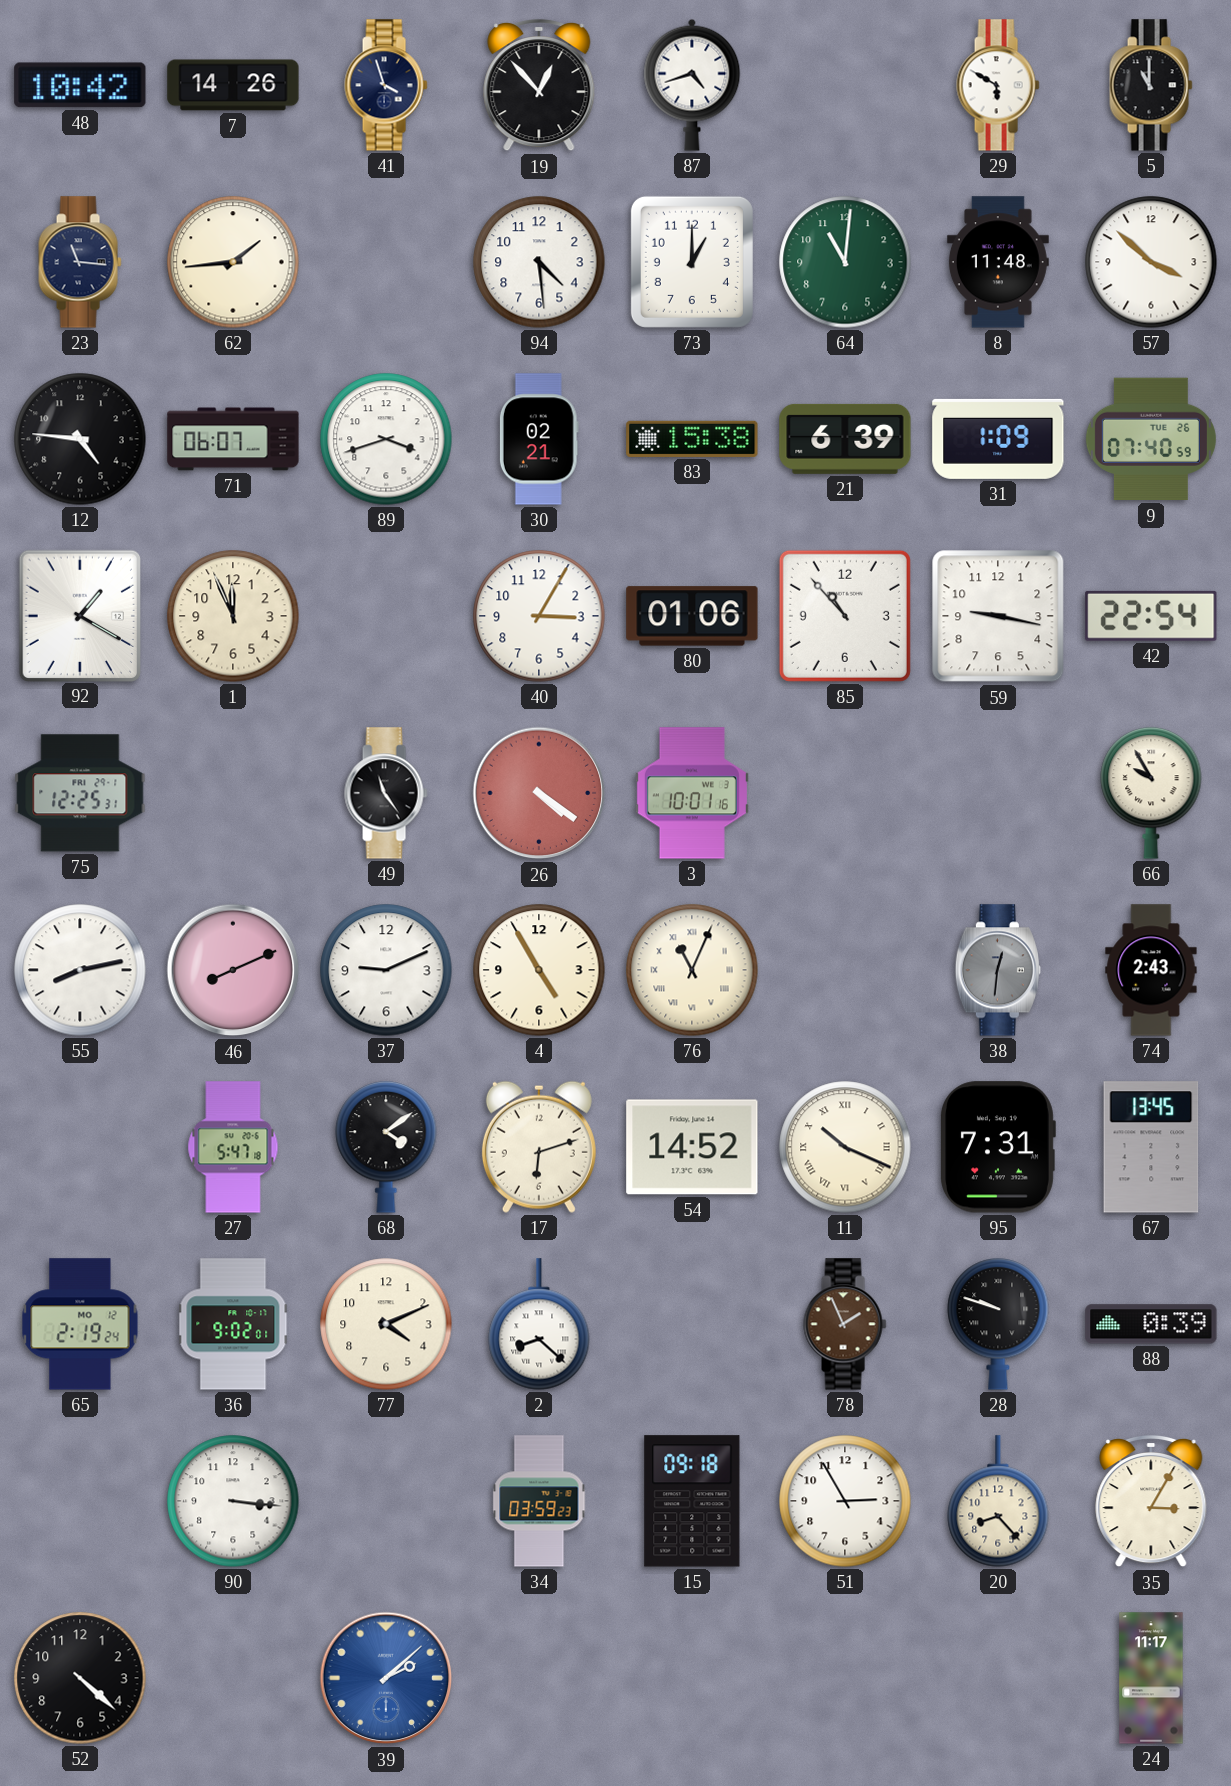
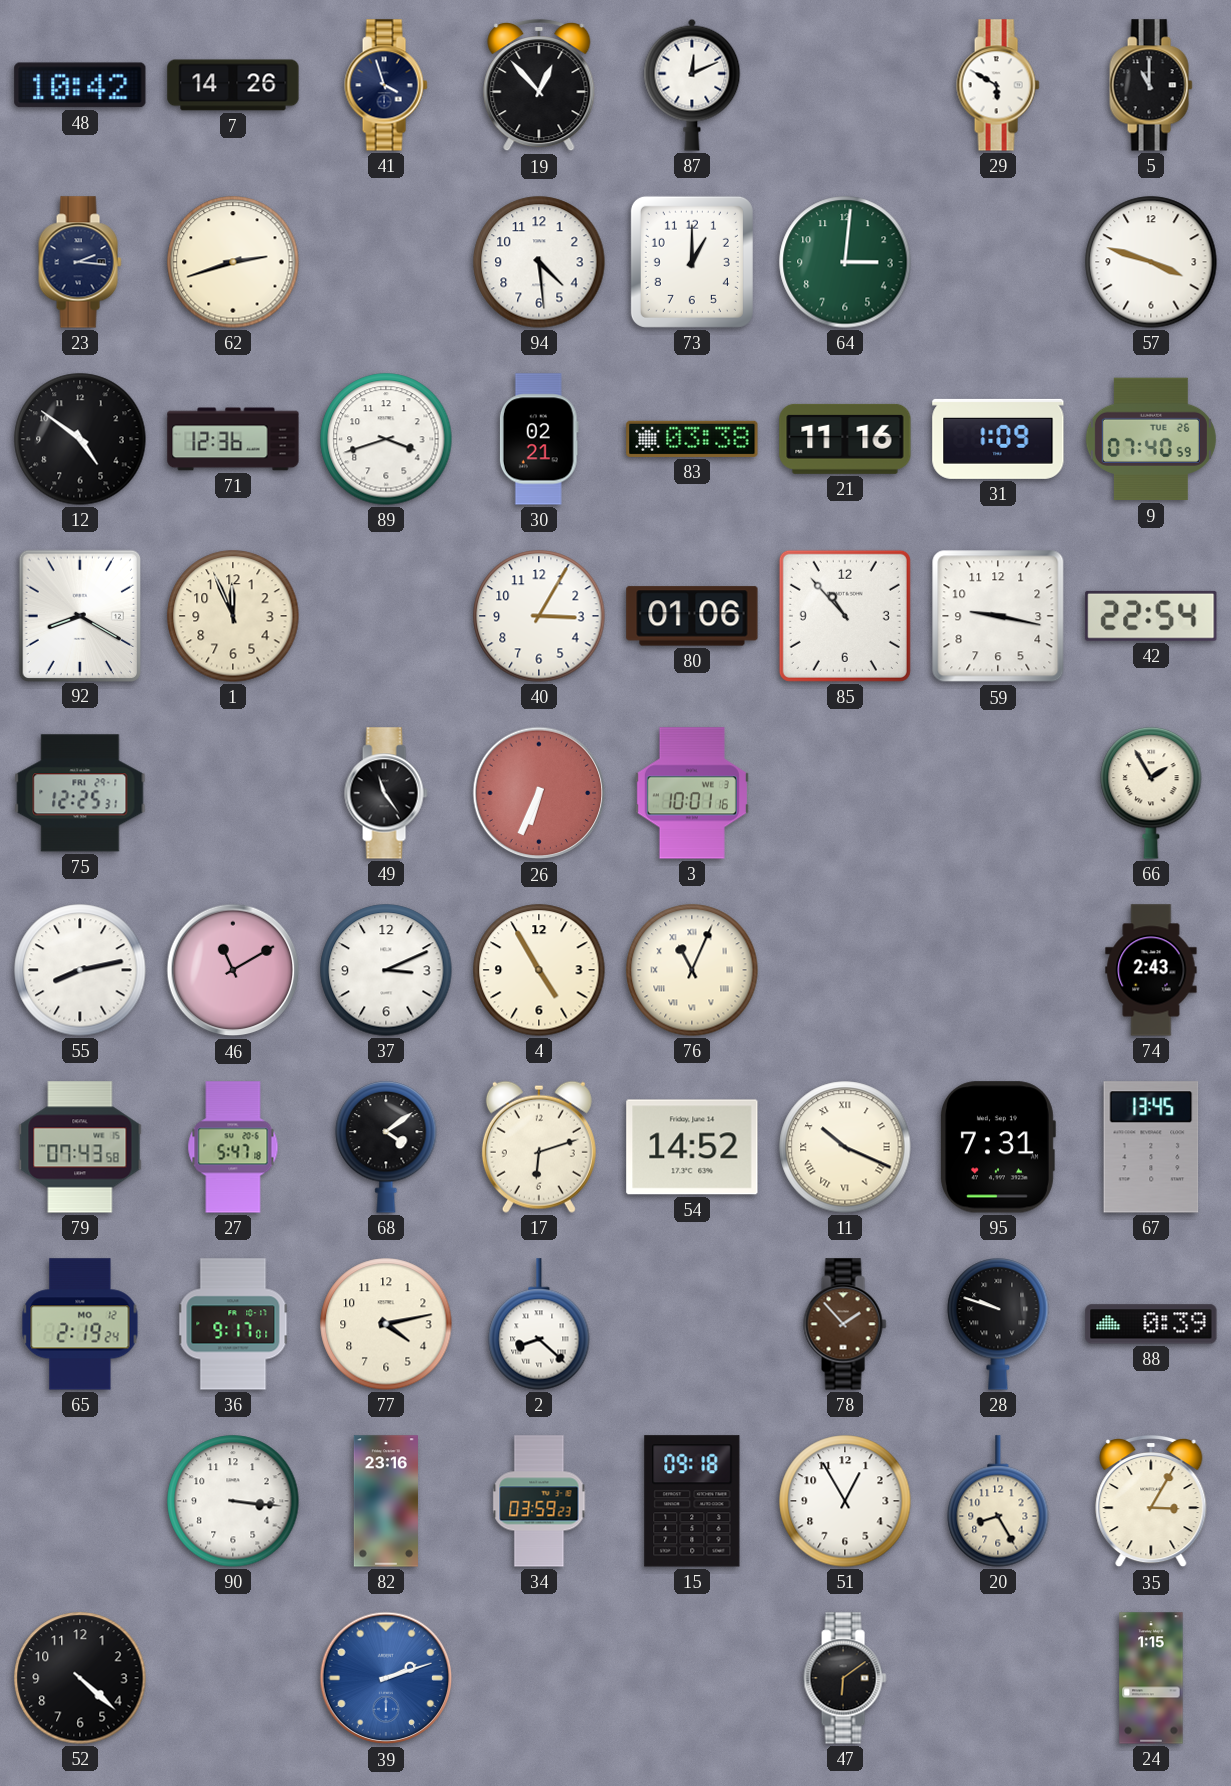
87: 4:42 -> 12:11 (692, 85)
23: 11:16 -> 2:16 (80, 262)
62: 1:44 -> 2:42 (233, 262)
64: 11:01 -> 3:01 (845, 262)
8: 11:48 -> none (998, 262)
57: 3:52 -> 3:48 (1151, 262)
12: 4:46 -> 4:51 (80, 439)
71: 06:07 -> 12:36 (233, 439)
83: 15:38 -> 03:38 (692, 439)
21: 6:39 -> 11:16 (845, 439)
92: 1:20 -> 8:20 (79, 615)
26: 4:21 -> 6:34 (539, 793)
66: 9:55 -> 1:55 (1151, 793)
46: 8:11 -> 11:10 (233, 970)
37: 9:11 -> 3:11 (386, 970)
38: 12:31 -> none (998, 970)
79: none -> 07:43 (80, 1147)
36: 9:02 -> 9:17 (233, 1324)
77: 4:11 -> 4:13 (386, 1324)
78: 1:56 -> 1:53 (845, 1324)
82: none -> 23:16 (386, 1501)
51: 2:55 -> 12:55 (845, 1501)
20: 8:23 -> 8:25 (998, 1501)
39: 2:08 -> 2:12 (386, 1678)
47: none -> 6:09 (845, 1678)
24: 11:17 -> 1:15 (1151, 1678)
